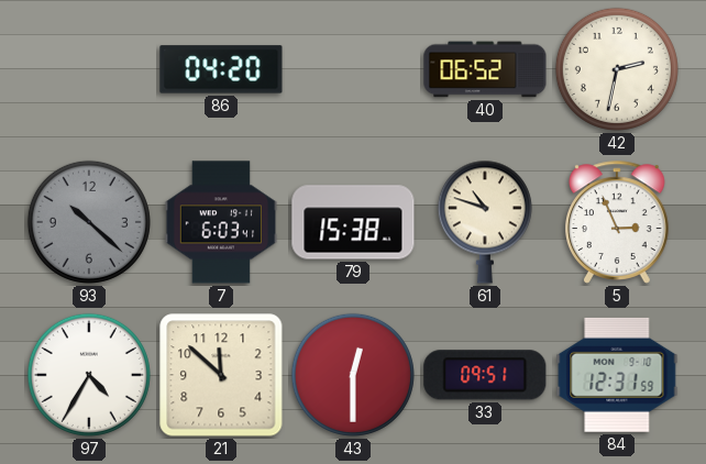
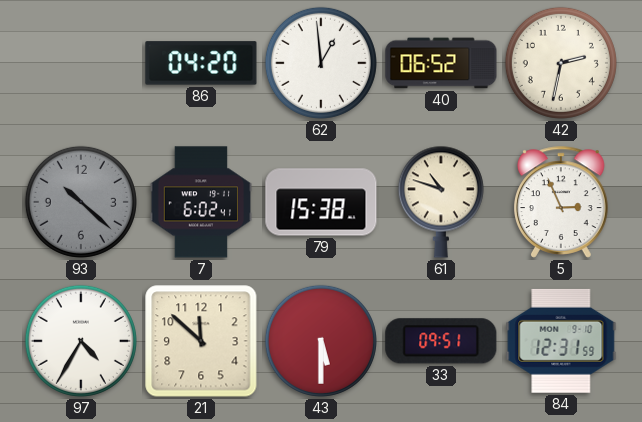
62: none -> 12:59 (321, 63)
7: 6:03 -> 6:02 (201, 202)
43: 12:30 -> 5:30 (321, 341)
